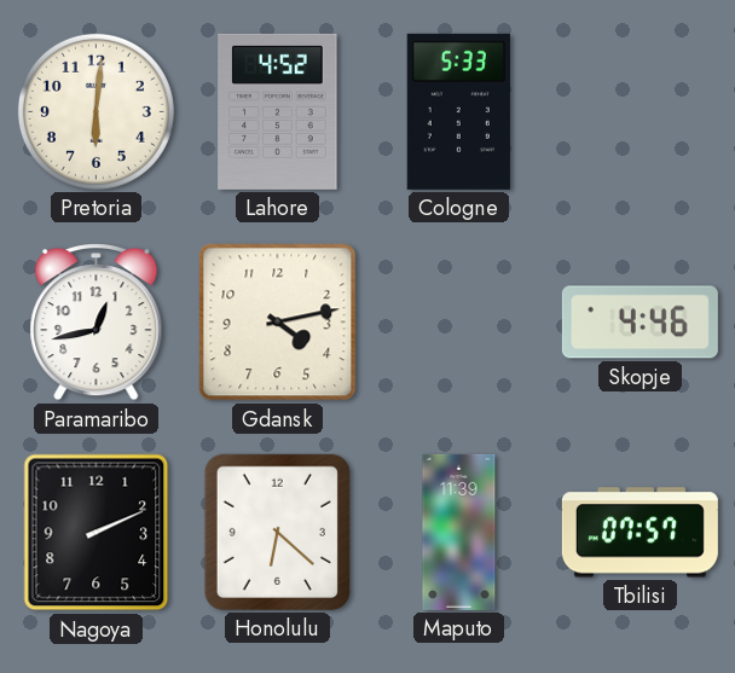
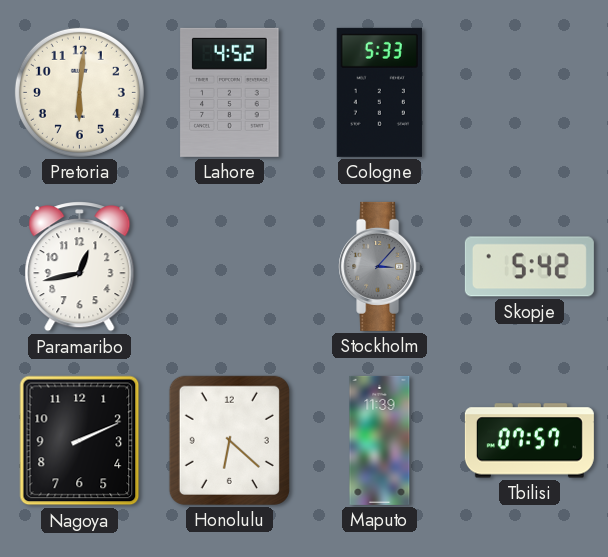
Gdansk: 4:13 -> none (278, 323)
Stockholm: none -> 3:07 (380, 266)
Skopje: 4:46 -> 5:42 (529, 267)
